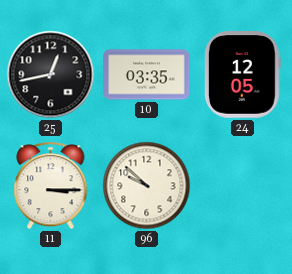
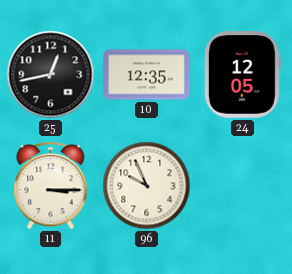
10: 03:35 -> 12:35 (147, 75)
96: 9:52 -> 9:56 (147, 186)
